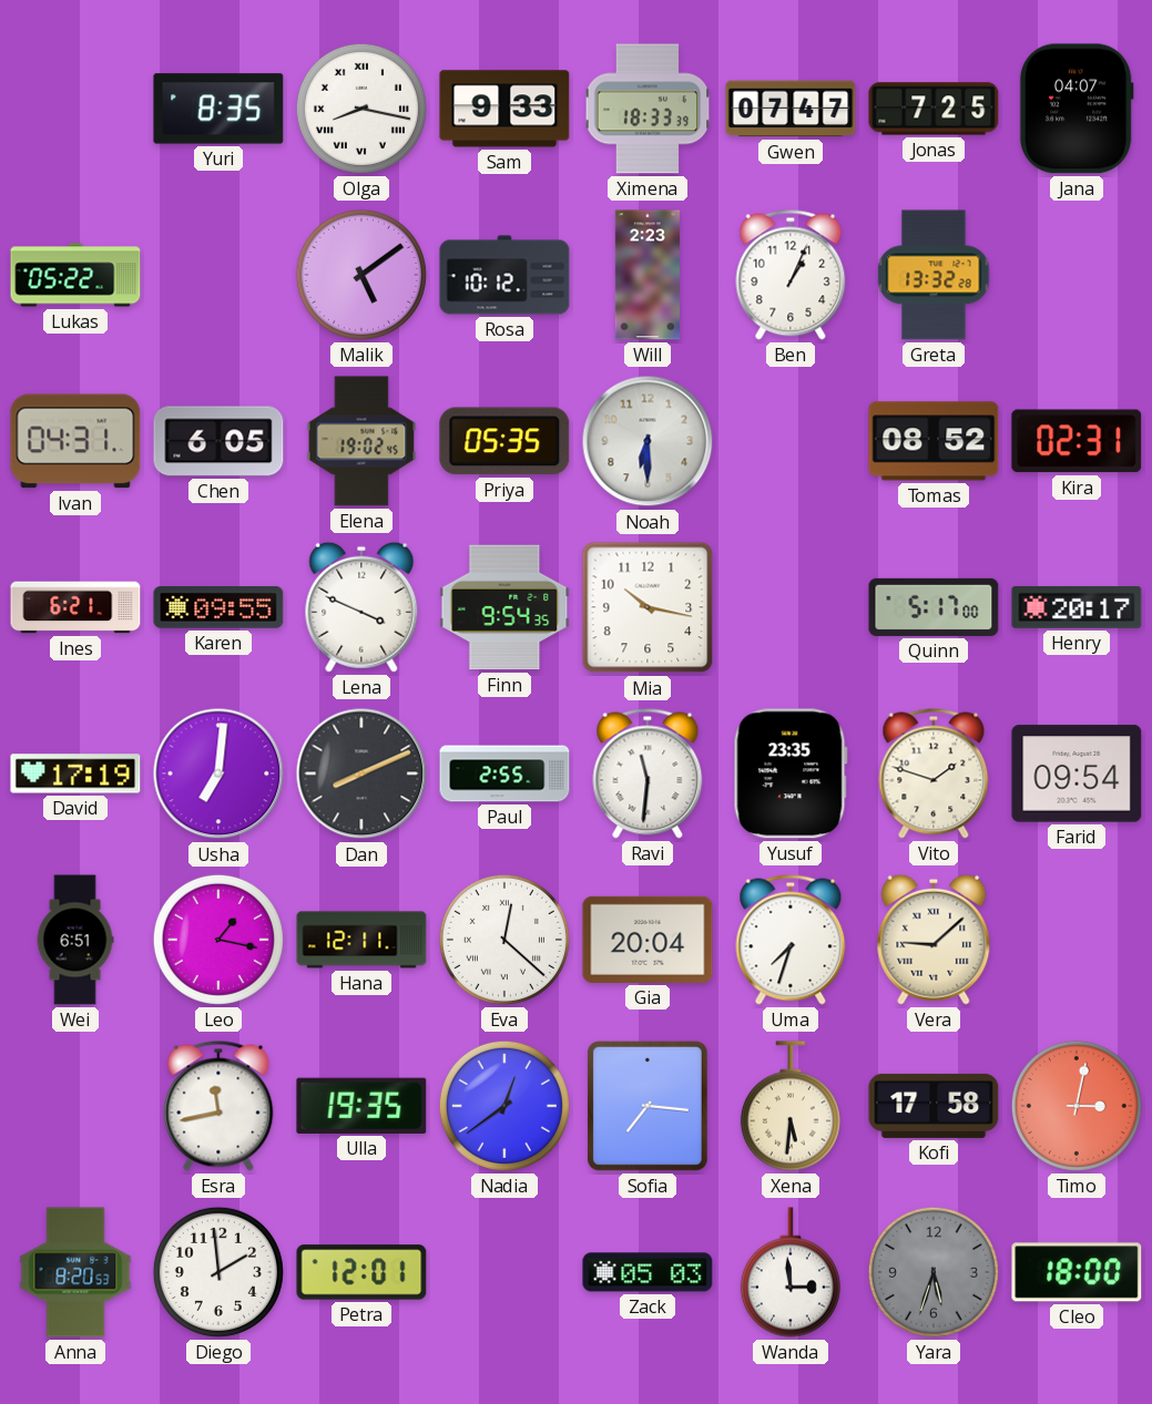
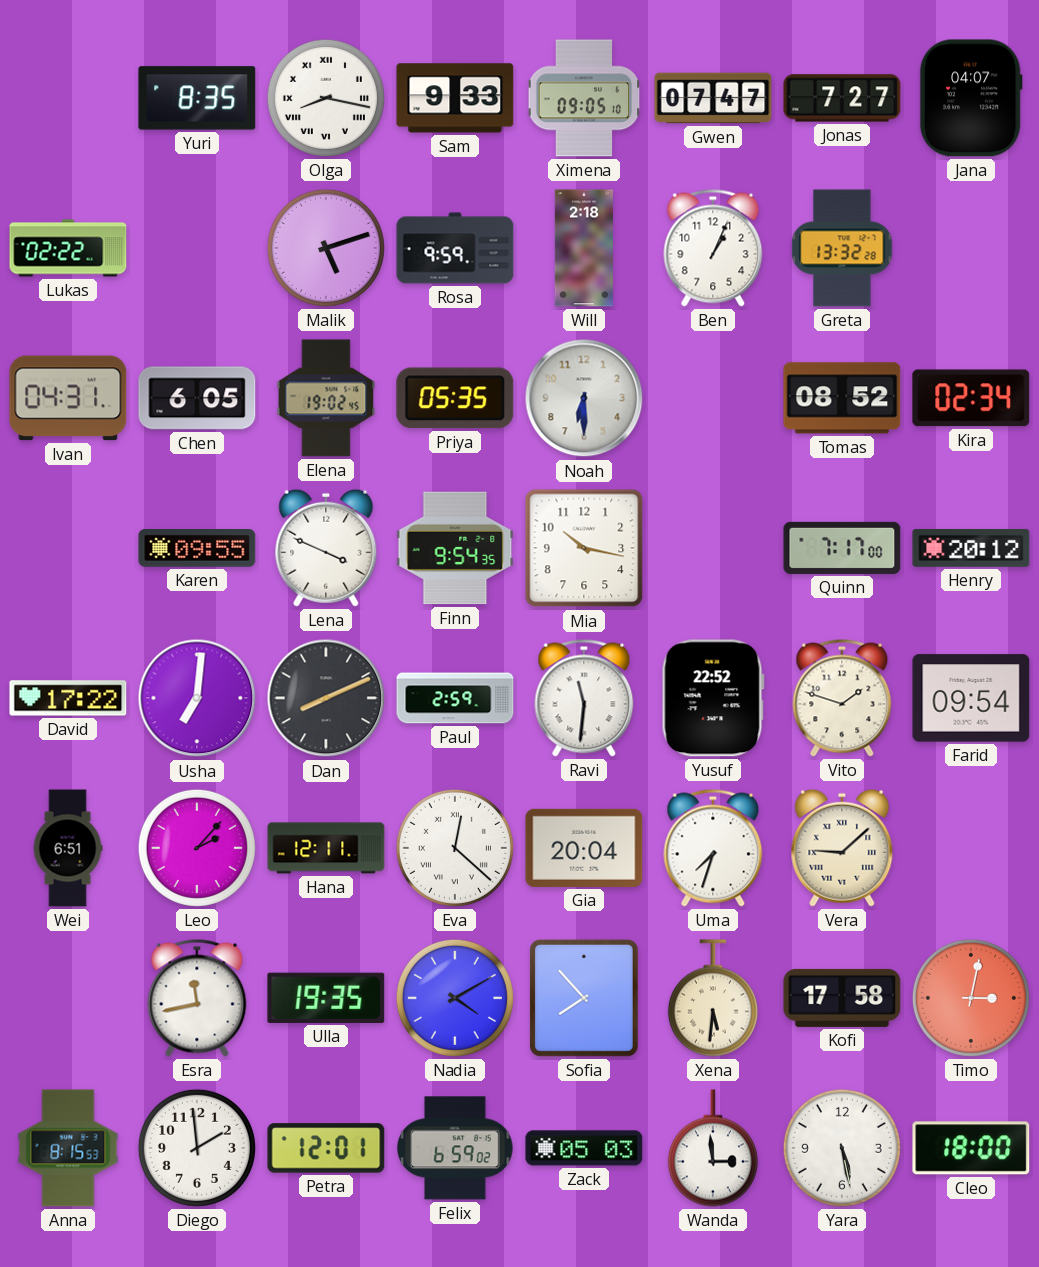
Ximena: 18:33 -> 09:05 (584, 98)
Jonas: 7:25 -> 7:27 (842, 98)
Lukas: 05:22 -> 02:22 (68, 248)
Malik: 5:09 -> 5:12 (326, 248)
Rosa: 10:12 -> 9:59 (455, 248)
Will: 2:23 -> 2:18 (584, 248)
Kira: 02:31 -> 02:34 (971, 398)
Ines: 6:21 -> none (75, 607)
Quinn: 5:17 -> 7:17 (842, 548)
Henry: 20:17 -> 20:12 (971, 548)
David: 17:19 -> 17:22 (68, 698)
Paul: 2:55 -> 2:59 (455, 698)
Yusuf: 23:35 -> 22:52 (713, 698)
Leo: 1:17 -> 2:07 (197, 848)
Nadia: 12:39 -> 4:10 (455, 998)
Sofia: 7:16 -> 7:53 (584, 998)
Anna: 8:20 -> 8:15 (68, 1148)
Felix: none -> 6:59 (456, 1148)
Yara: 5:33 -> 5:28 (842, 1148)
Yara dial: grey -> white (842, 1148)
